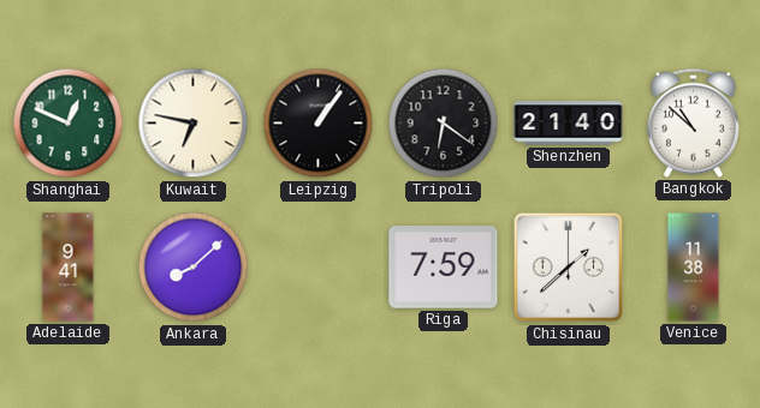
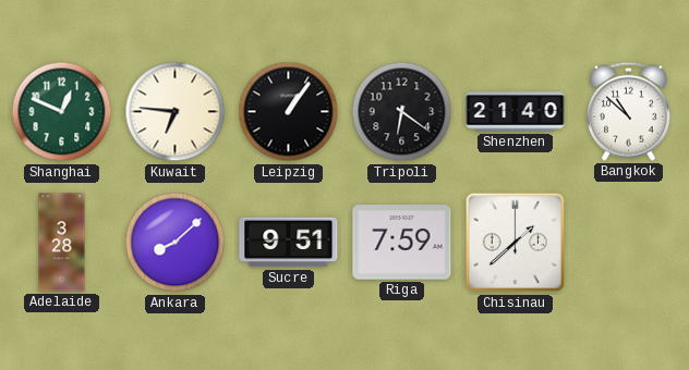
Kuwait: 6:47 -> 6:46 (176, 112)
Adelaide: 9:41 -> 3:28 (62, 243)
Sucre: none -> 9:51 (289, 243)
Venice: 11:38 -> none (694, 268)
